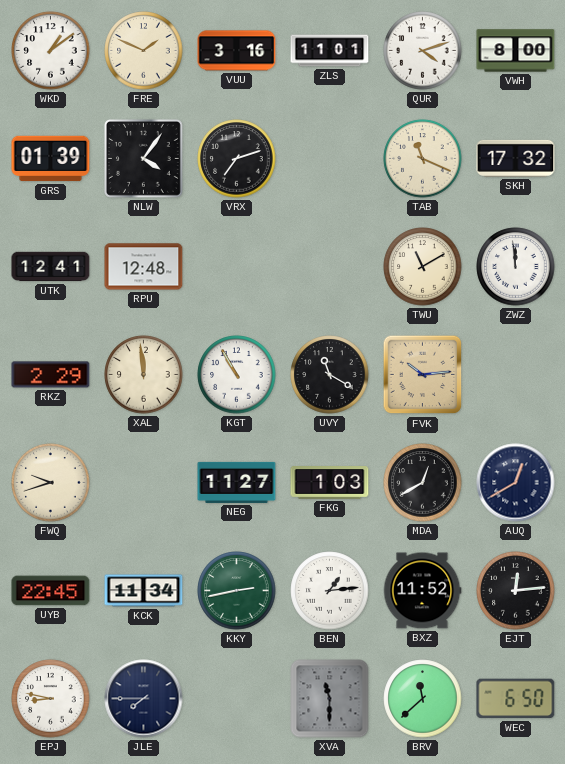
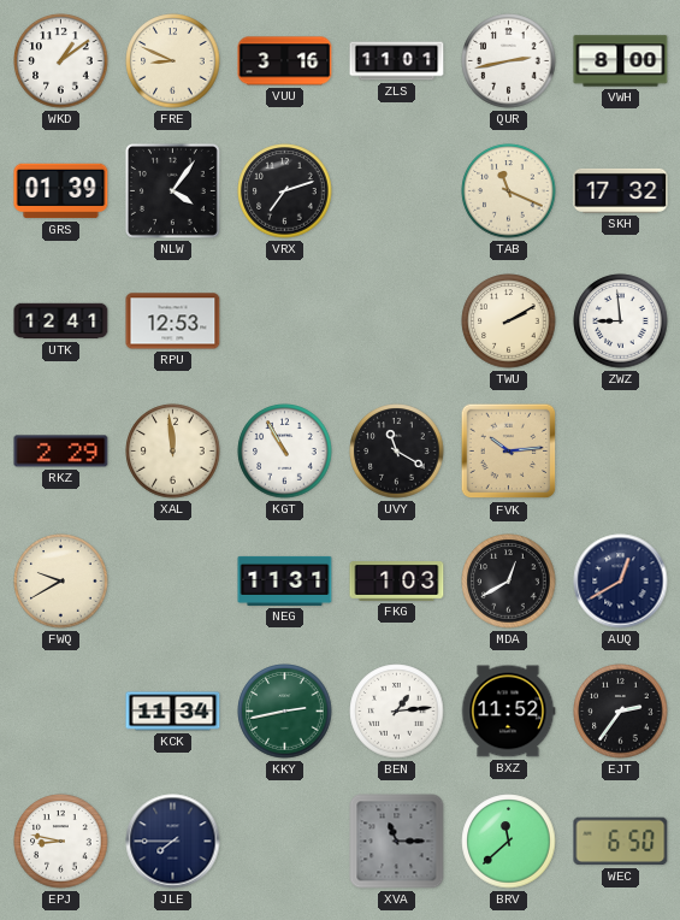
FRE: 1:49 -> 8:49 (173, 61)
QUR: 4:12 -> 2:43 (509, 61)
RPU: 12:48 -> 12:53 (173, 322)
TWU: 11:10 -> 2:10 (509, 322)
ZWZ: 11:59 -> 8:59 (621, 322)
FWQ: 9:42 -> 9:40 (61, 582)
NEG: 11:27 -> 11:31 (285, 580)
UYB: 22:45 -> none (51, 591)
EJT: 12:14 -> 2:36 (621, 712)
XVA: 11:30 -> 11:15 (397, 842)
